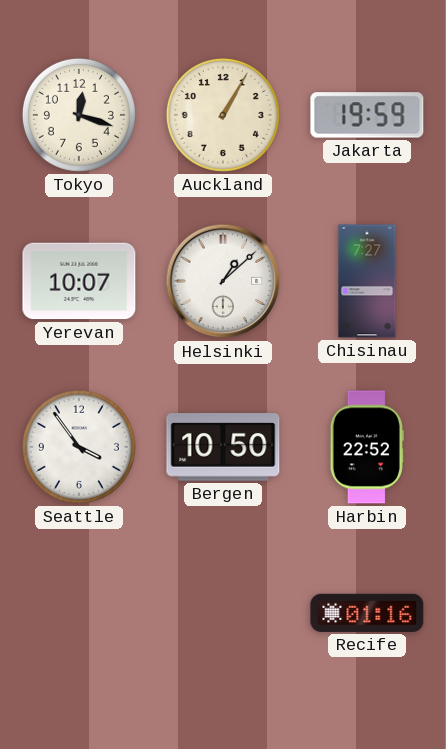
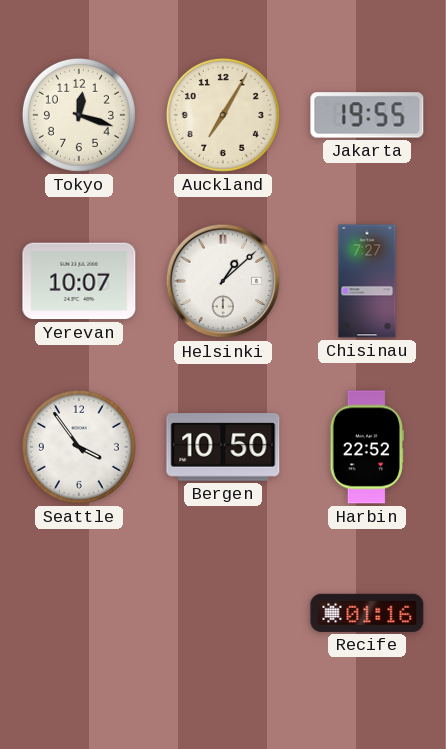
Auckland: 1:05 -> 7:05 (223, 115)
Jakarta: 19:59 -> 19:55 (367, 115)
